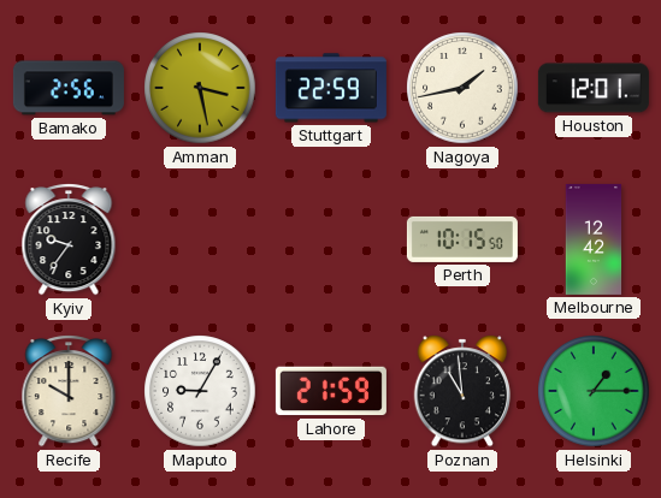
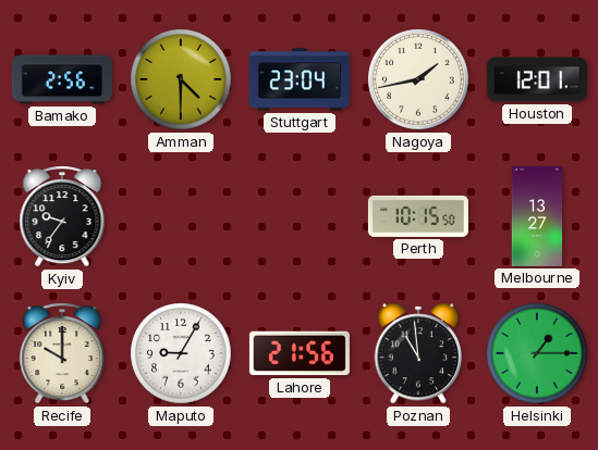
Amman: 3:28 -> 4:30 (181, 79)
Stuttgart: 22:59 -> 23:04 (300, 79)
Melbourne: 12:42 -> 13:27 (537, 216)
Lahore: 21:59 -> 21:56 (300, 353)
